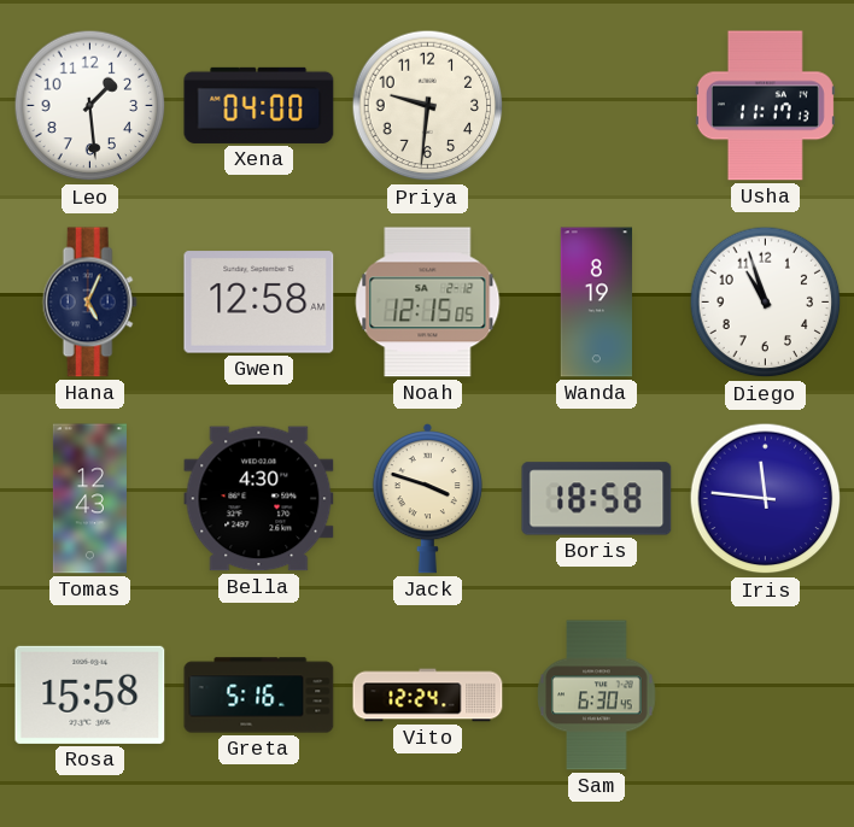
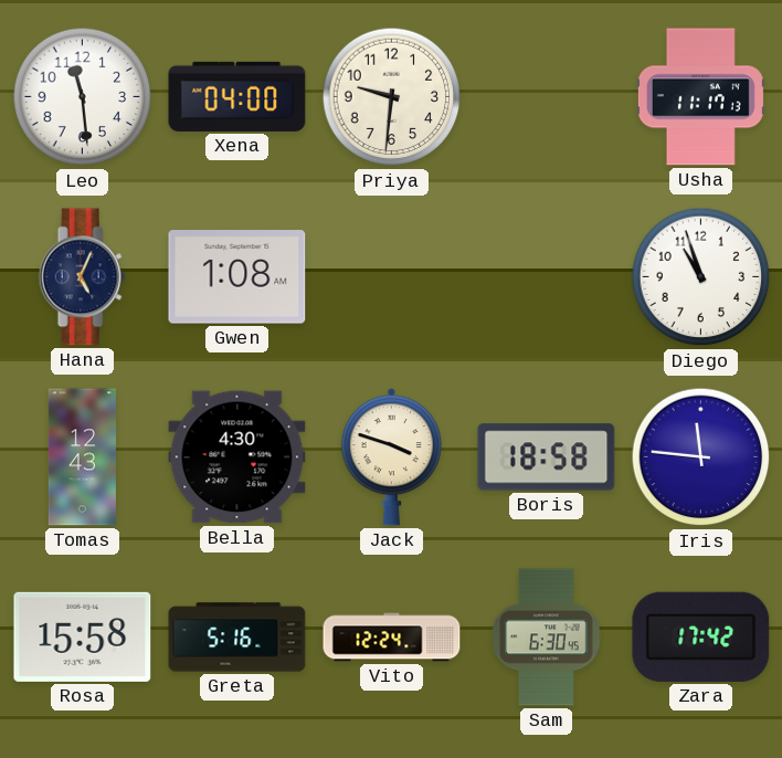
Leo: 1:29 -> 11:29 (83, 97)
Gwen: 12:58 -> 1:08 (237, 277)
Noah: 12:15 -> none (428, 303)
Wanda: 8:19 -> none (596, 303)
Zara: none -> 17:42 (701, 636)
